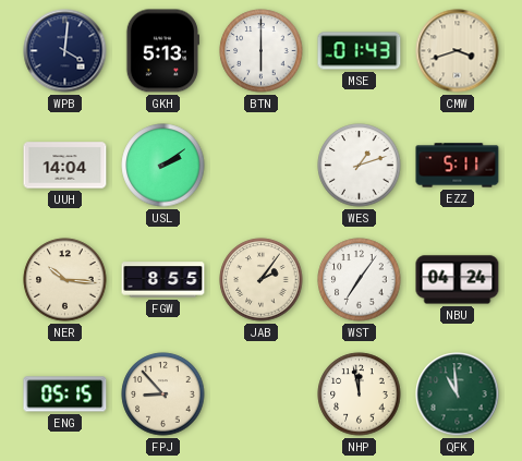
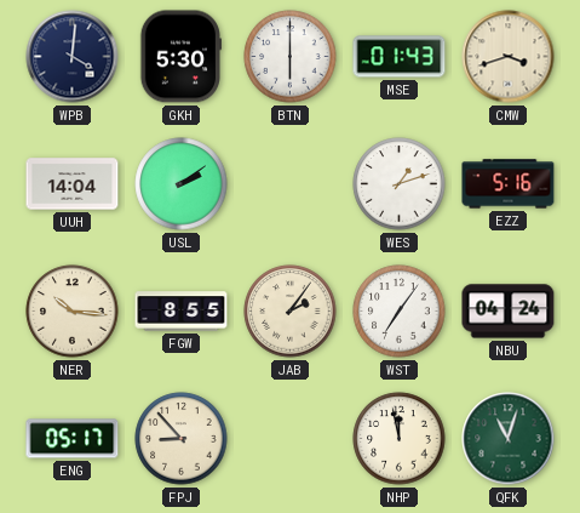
GKH: 5:13 -> 5:30 (182, 57)
EZZ: 5:11 -> 5:16 (509, 184)
ENG: 05:15 -> 05:17 (73, 439)
QFK: 10:59 -> 11:03 (509, 439)
